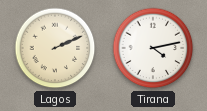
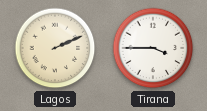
Tirana: 4:13 -> 3:45 (153, 48)
